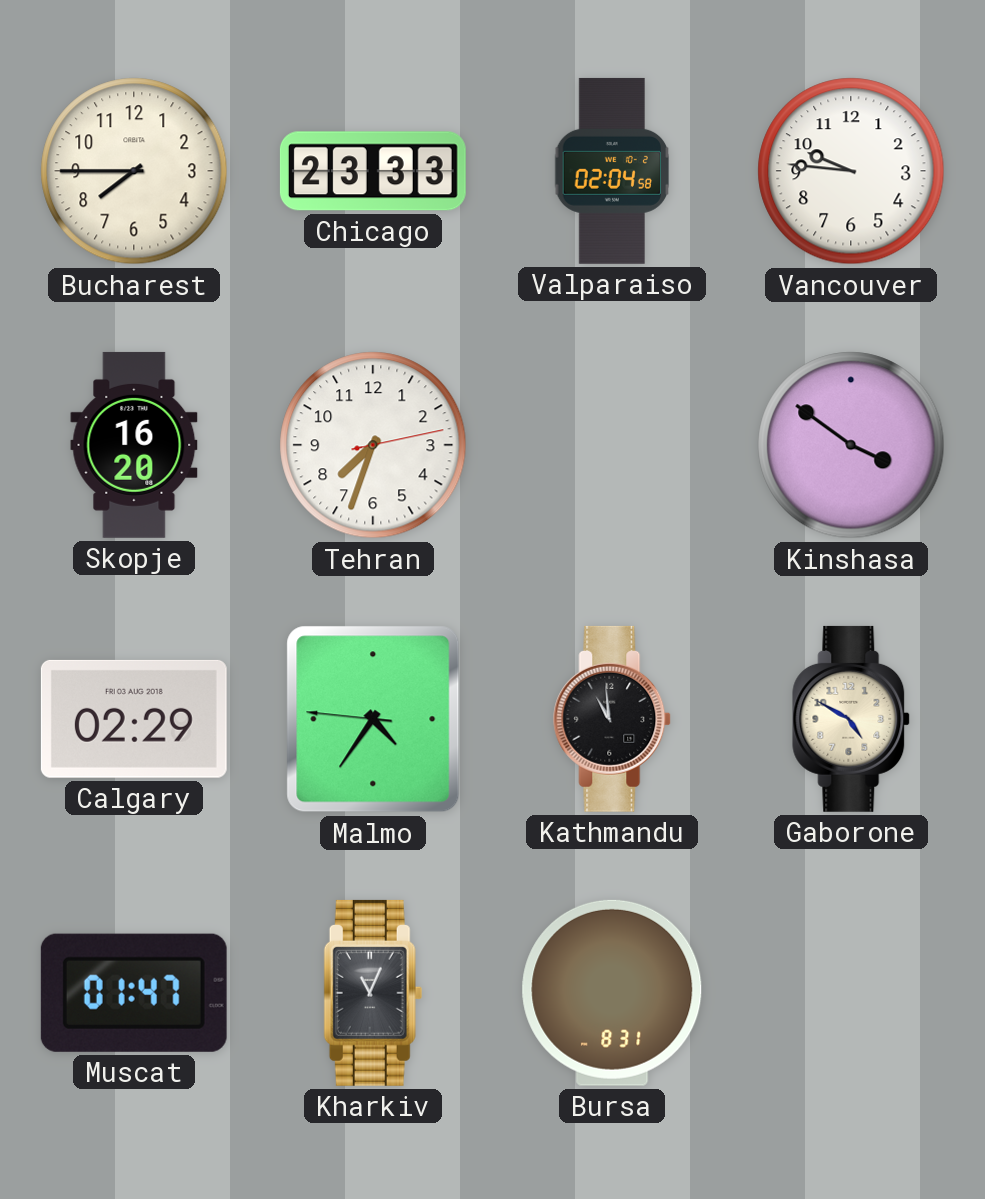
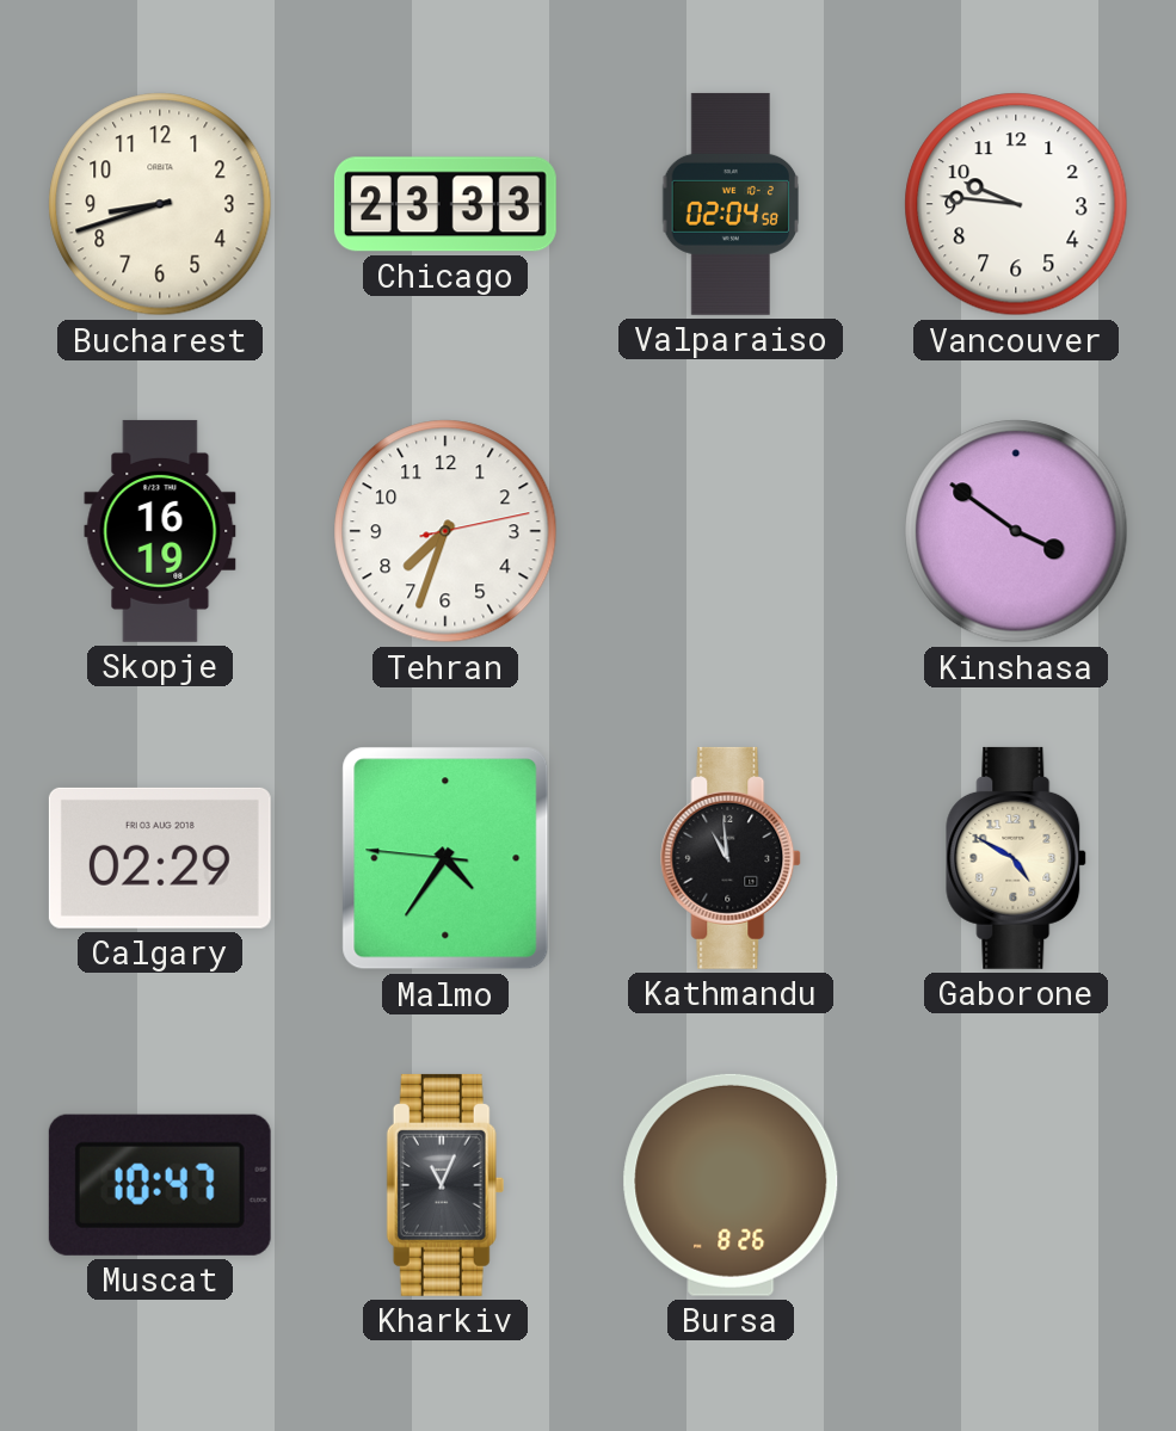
Bucharest: 7:45 -> 8:42 (160, 204)
Skopje: 16:20 -> 16:19 (160, 531)
Muscat: 01:47 -> 10:47 (160, 1185)
Bursa: 8:31 -> 8:26 (731, 1185)
